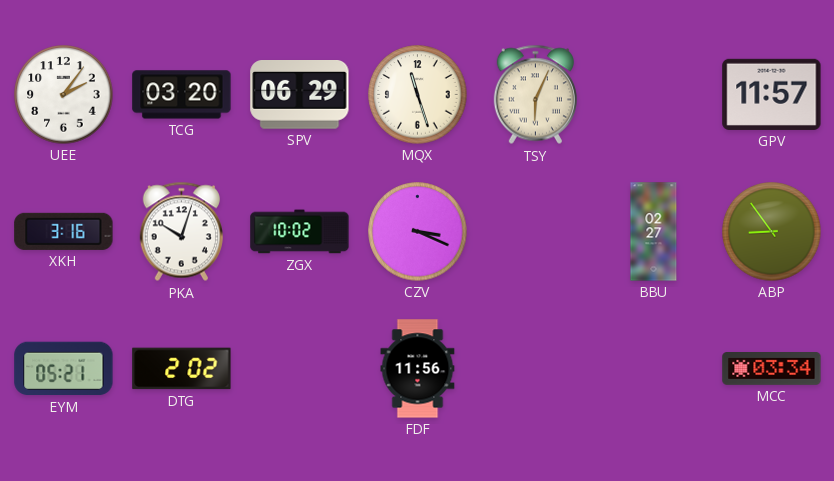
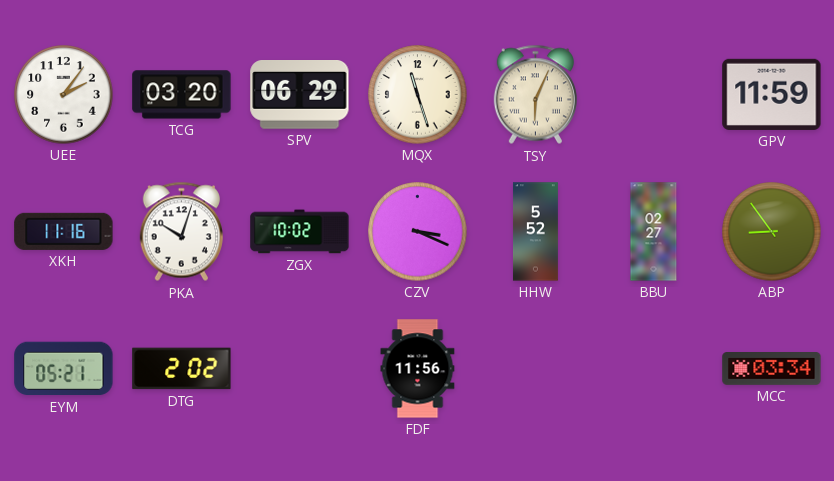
GPV: 11:57 -> 11:59 (772, 94)
XKH: 3:16 -> 11:16 (64, 231)
HHW: none -> 5:52 (535, 232)
